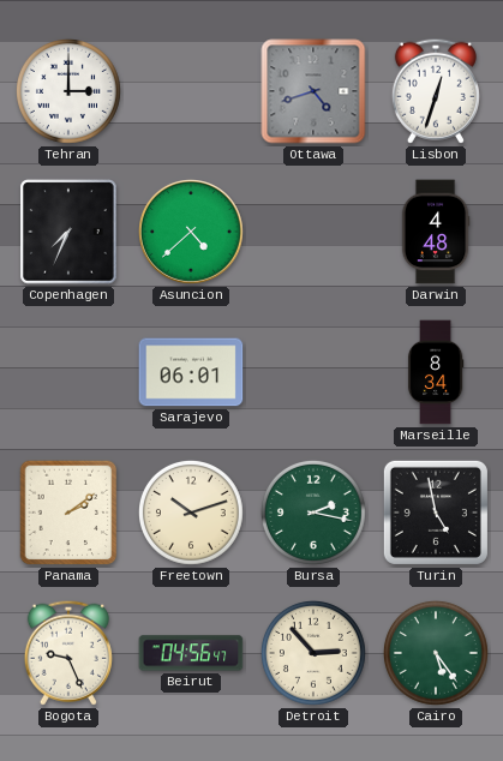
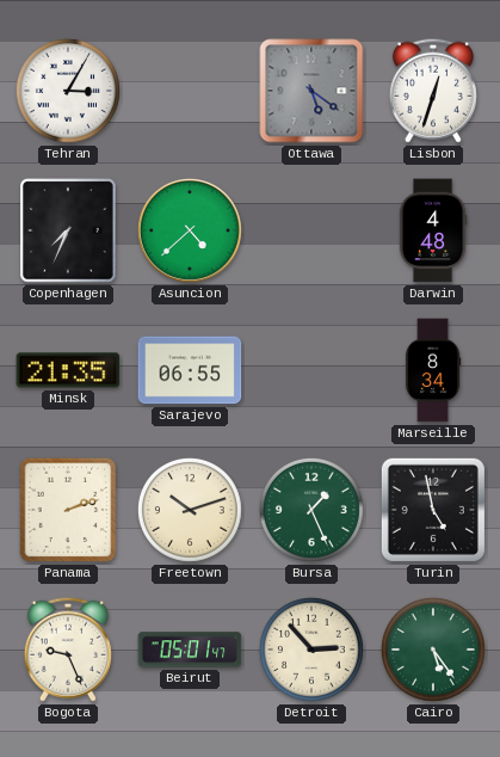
Tehran: 3:00 -> 3:05 (68, 91)
Ottawa: 4:42 -> 5:21 (311, 91)
Minsk: none -> 21:35 (68, 370)
Sarajevo: 06:01 -> 06:55 (190, 370)
Panama: 2:09 -> 2:12 (68, 510)
Bursa: 2:17 -> 1:26 (311, 510)
Beirut: 04:56 -> 05:01 (190, 650)
